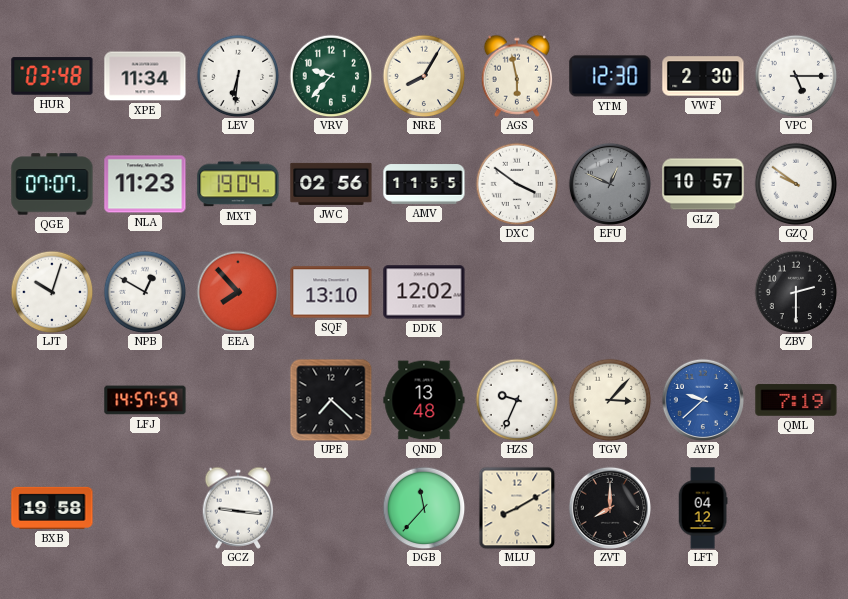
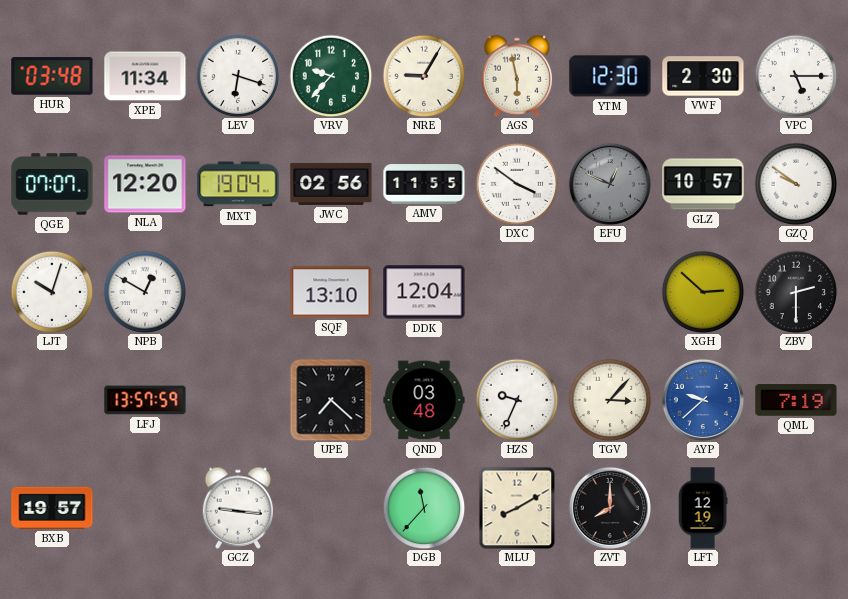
LEV: 6:31 -> 6:18 (238, 76)
NRE: 8:05 -> 9:05 (424, 76)
NLA: 11:23 -> 12:20 (145, 184)
EEA: 7:53 -> none (238, 292)
DDK: 12:02 -> 12:04 (424, 292)
XGH: none -> 2:52 (703, 292)
LFJ: 14:57 -> 13:57 (145, 400)
QND: 13:48 -> 03:48 (424, 400)
BXB: 19:58 -> 19:57 (52, 508)
LFT: 04:12 -> 12:19 (703, 508)
